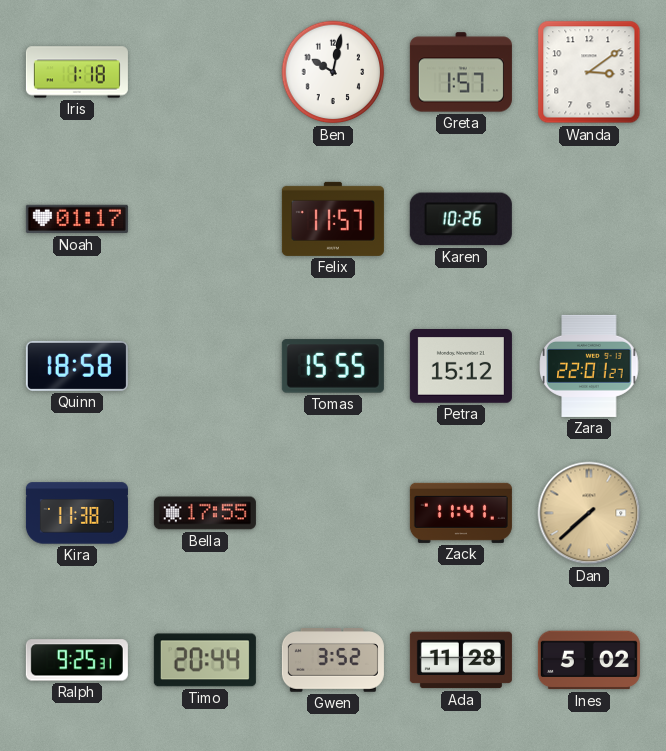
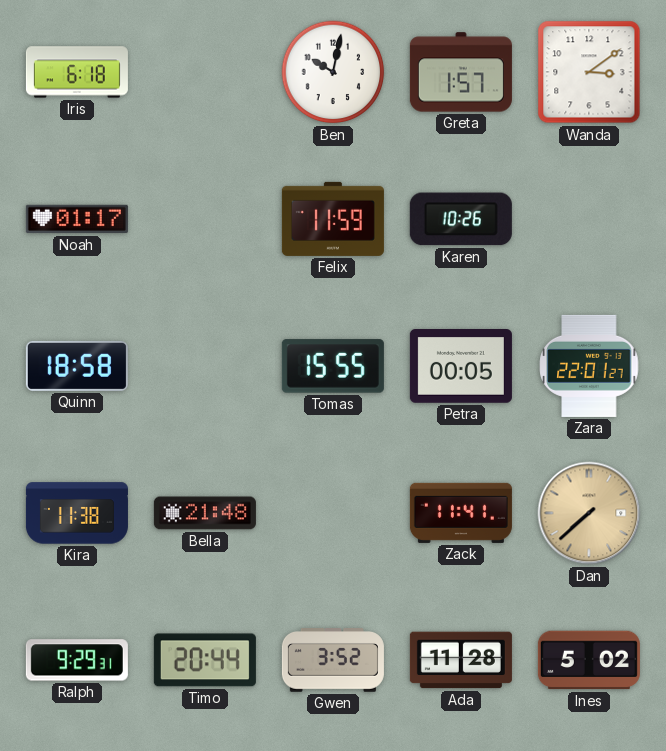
Iris: 1:18 -> 6:18 (77, 72)
Felix: 11:57 -> 11:59 (333, 219)
Petra: 15:12 -> 00:05 (461, 366)
Bella: 17:55 -> 21:48 (205, 513)
Ralph: 9:25 -> 9:29 (77, 660)
